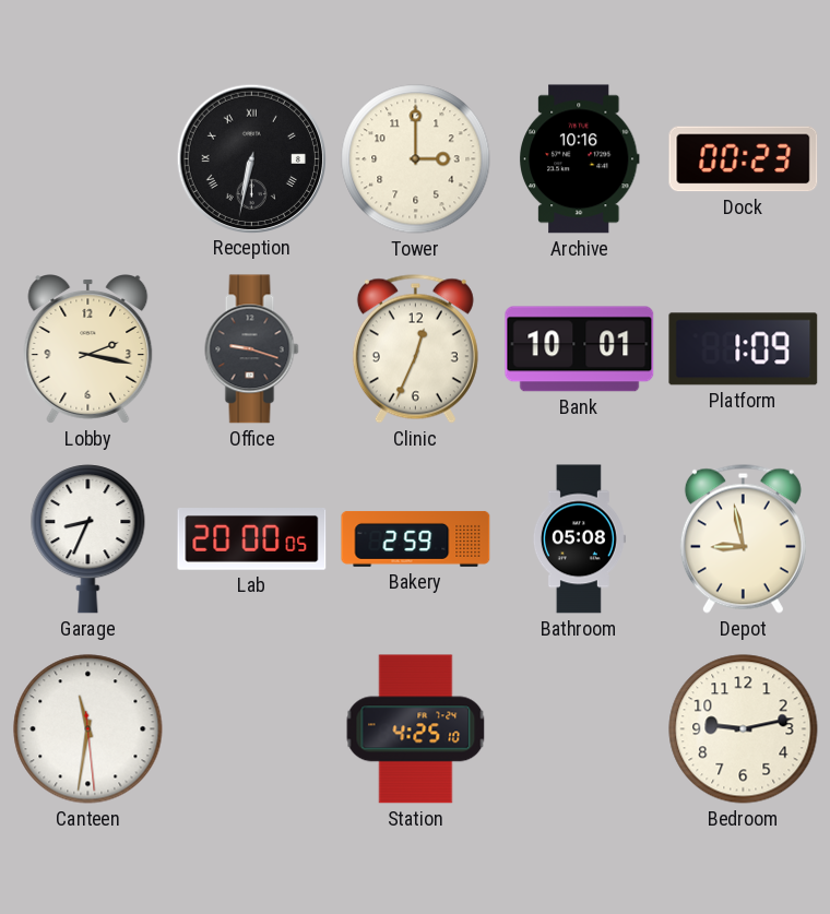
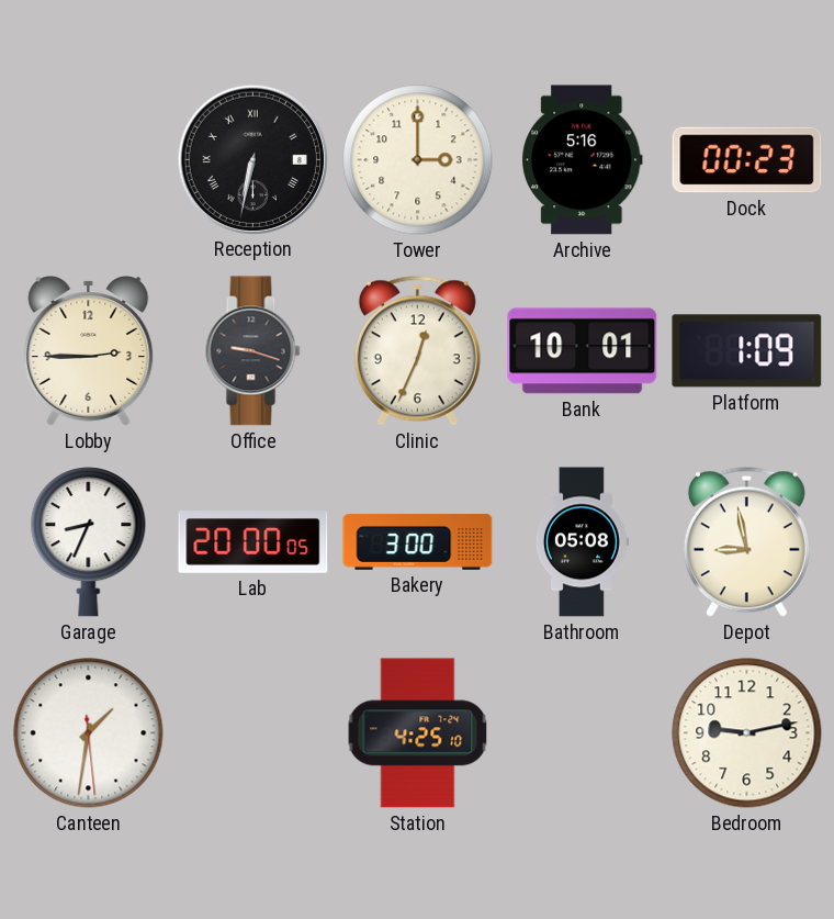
Archive: 10:16 -> 5:16 (583, 160)
Lobby: 2:17 -> 2:45 (89, 351)
Bakery: 2:59 -> 3:00 (418, 541)
Canteen: 11:31 -> 1:31 (89, 733)
